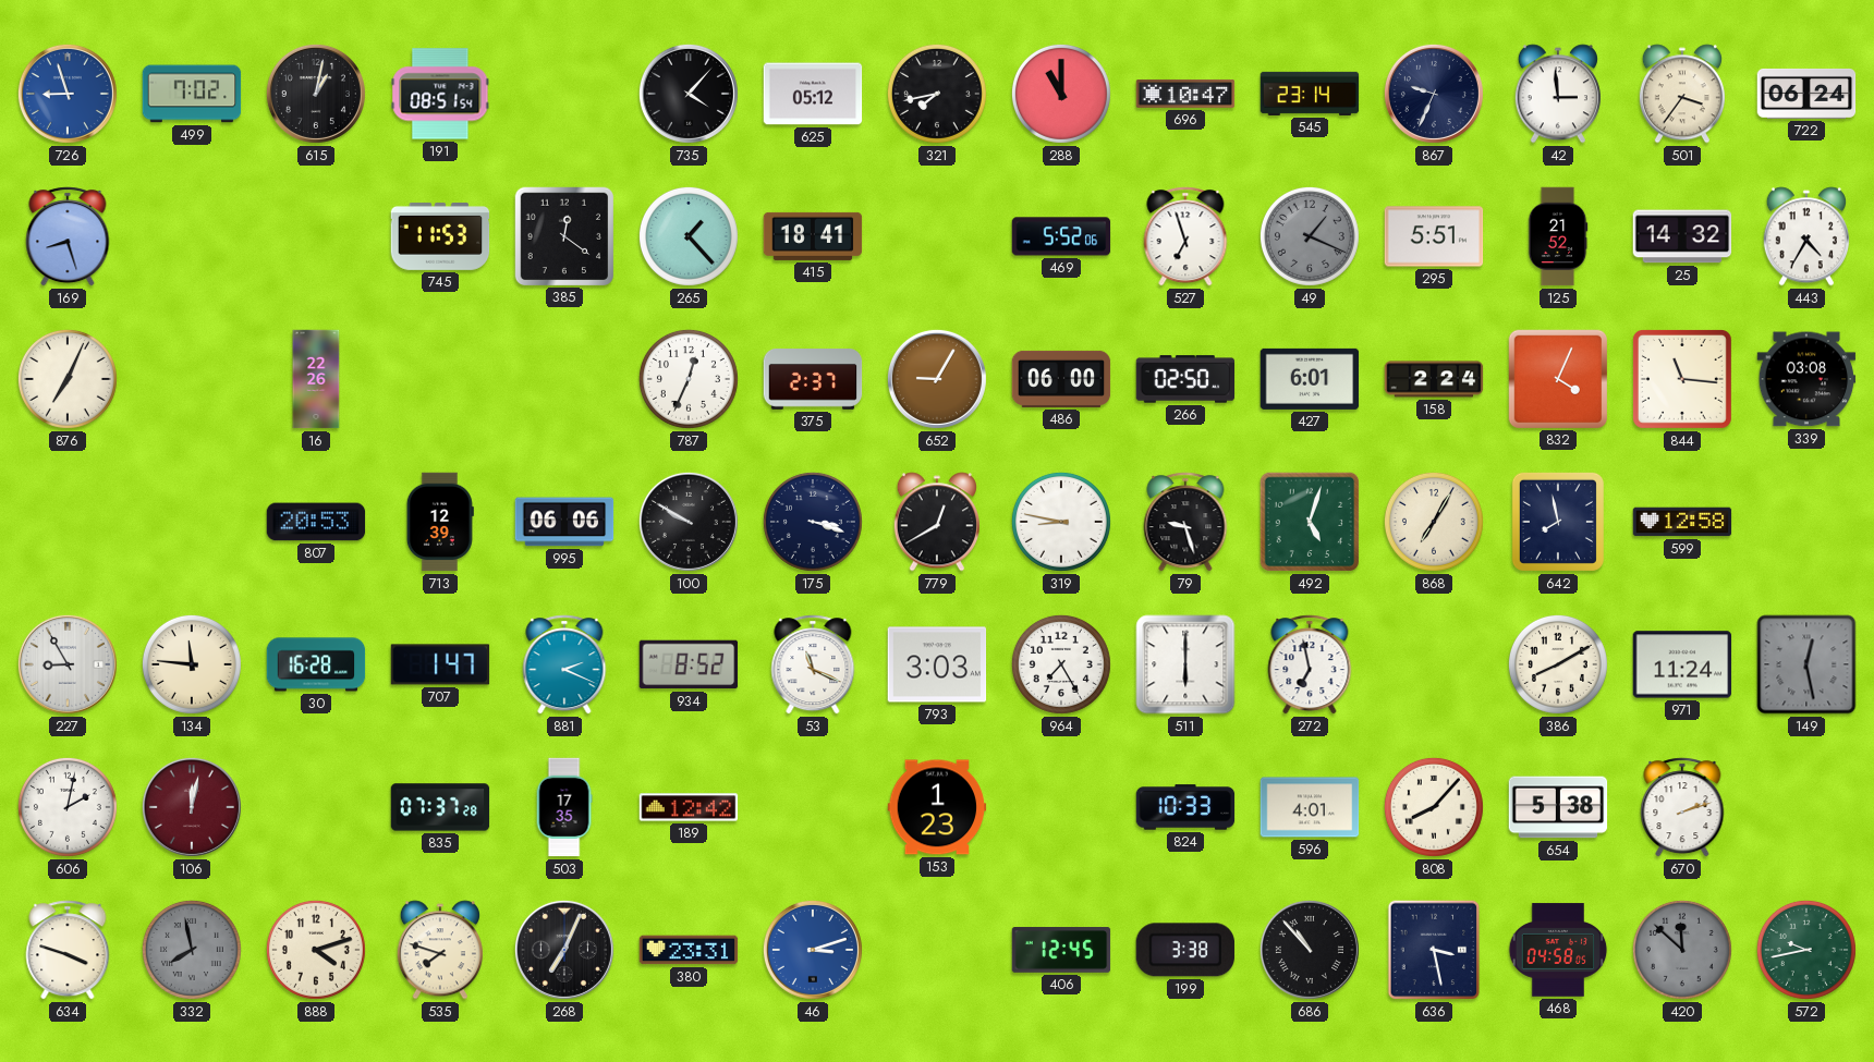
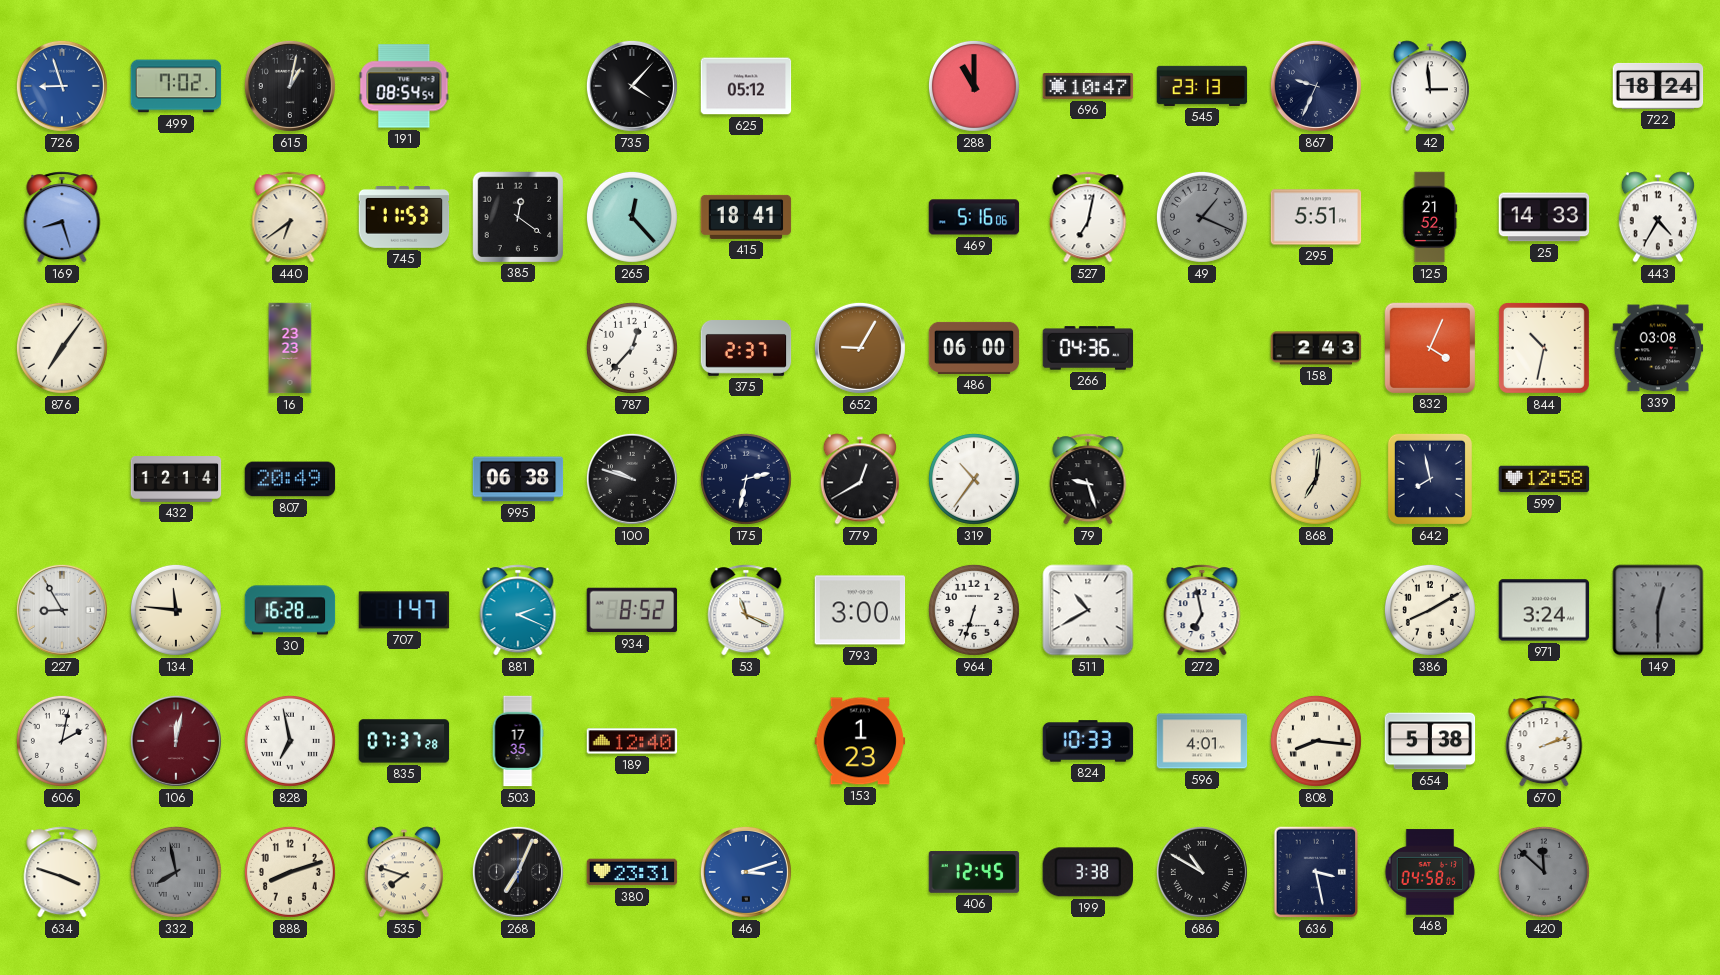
191: 08:51 -> 08:54 (404, 86)
321: 7:43 -> none (937, 94)
545: 23:14 -> 23:13 (1202, 86)
501: 3:36 -> none (1682, 94)
722: 06:24 -> 18:24 (1658, 86)
440: none -> 6:39 (290, 217)
265: 1:23 -> 12:23 (632, 217)
469: 5:52 -> 5:16 (974, 217)
527: 6:57 -> 7:02 (1088, 217)
25: 14:32 -> 14:33 (1544, 217)
876: 7:04 -> 7:06 (62, 348)
16: 22:26 -> 23:23 (290, 348)
787: 12:34 -> 12:37 (632, 348)
266: 02:50 -> 04:36 (1088, 348)
427: 6:01 -> none (1310, 379)
158: 2:24 -> 2:43 (1316, 348)
844: 11:16 -> 10:32 (1544, 348)
432: none -> 12:14 (176, 480)
807: 20:53 -> 20:49 (290, 479)
713: 12:39 -> none (440, 522)
995: 06:06 -> 06:38 (518, 479)
100: 9:50 -> 9:48 (632, 479)
175: 3:18 -> 2:32 (746, 479)
319: 8:47 -> 10:36 (974, 479)
492: 5:03 -> none (1310, 522)
868: 7:05 -> 7:01 (1316, 479)
793: 3:03 -> 3:00 (860, 610)
964: 7:25 -> 6:33 (974, 610)
511: 6:00 -> 10:40 (1088, 610)
971: 11:24 -> 3:24 (1544, 610)
149: 12:28 -> 12:30 (1658, 610)
828: none -> 6:58 (290, 741)
189: 12:42 -> 12:40 (632, 741)
808: 8:07 -> 8:16 (1316, 741)
888: 4:12 -> 8:12 (290, 872)
686: 10:53 -> 10:50 (1202, 872)
572: 9:43 -> none (1806, 950)
